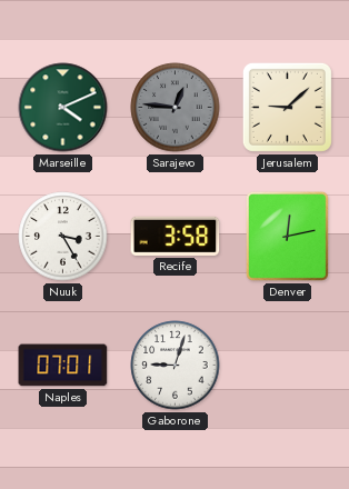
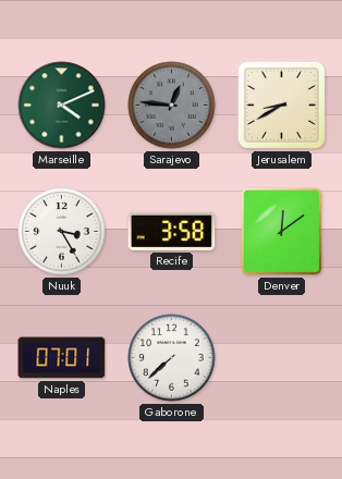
Jerusalem: 9:08 -> 8:40 (281, 105)
Denver: 12:13 -> 12:09 (281, 231)
Gaborone: 9:03 -> 7:38 (172, 358)
